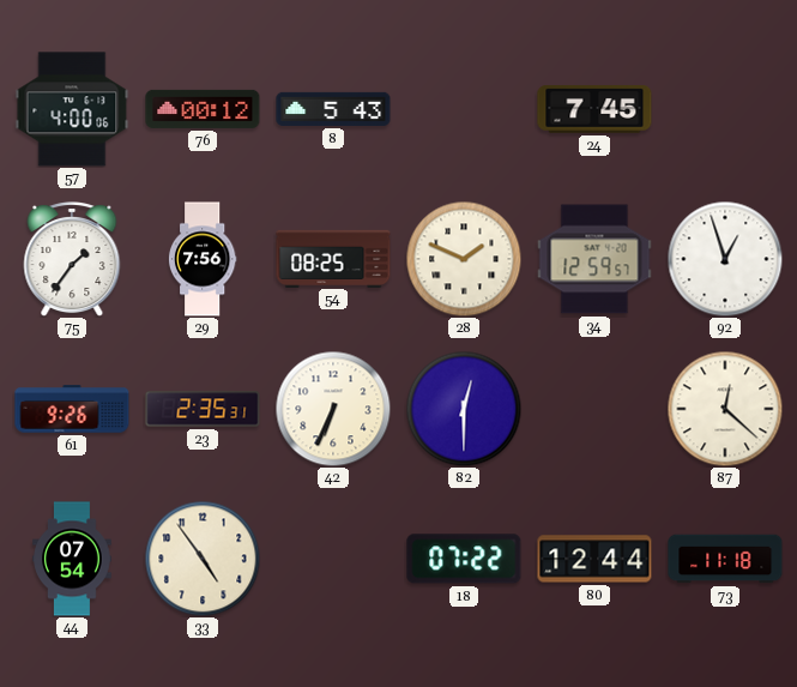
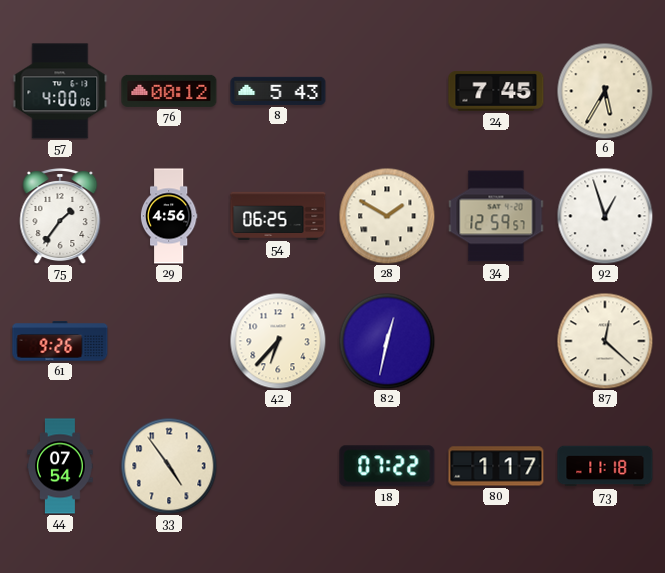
6: none -> 5:35 (605, 91)
29: 7:56 -> 4:56 (169, 216)
54: 08:25 -> 06:25 (278, 215)
28: 1:49 -> 1:50 (387, 216)
23: 2:35 -> none (203, 409)
42: 6:34 -> 6:37 (278, 341)
82: 12:30 -> 12:32 (387, 341)
80: 12:44 -> 1:17 (496, 466)
